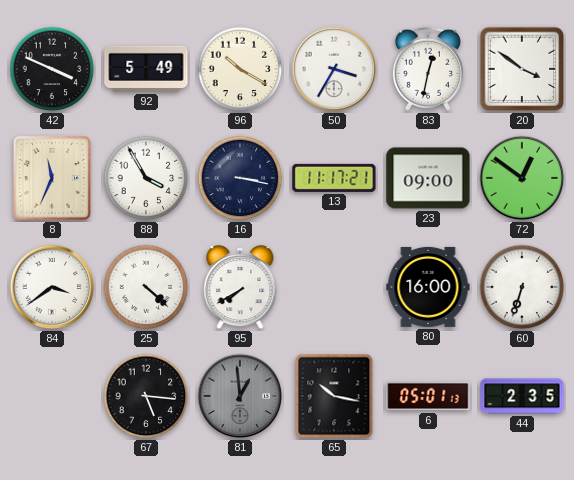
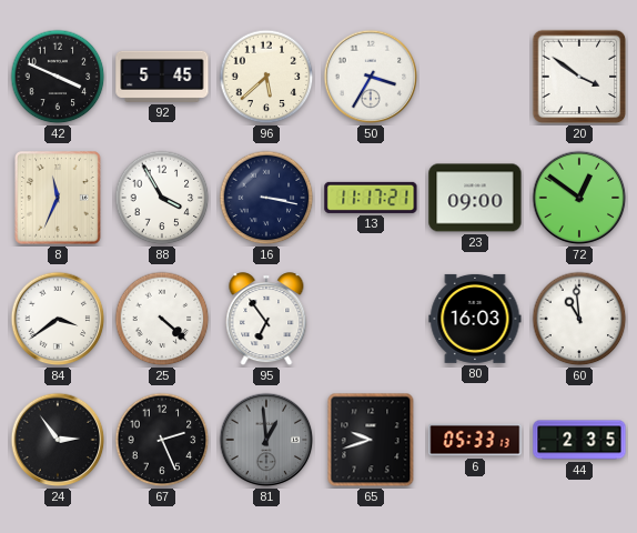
92: 5:49 -> 5:45 (162, 77)
96: 10:20 -> 5:38 (266, 77)
83: 12:32 -> none (428, 69)
95: 7:40 -> 6:54 (266, 320)
80: 16:00 -> 16:03 (475, 319)
60: 6:33 -> 10:59 (579, 319)
24: none -> 2:54 (58, 440)
67: 5:16 -> 2:26 (162, 440)
65: 10:17 -> 9:42 (371, 440)
6: 05:01 -> 05:33 (475, 440)
